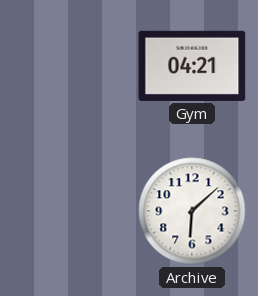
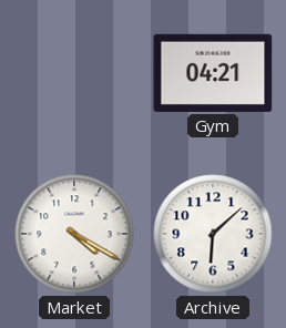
Market: none -> 4:20 (74, 234)
